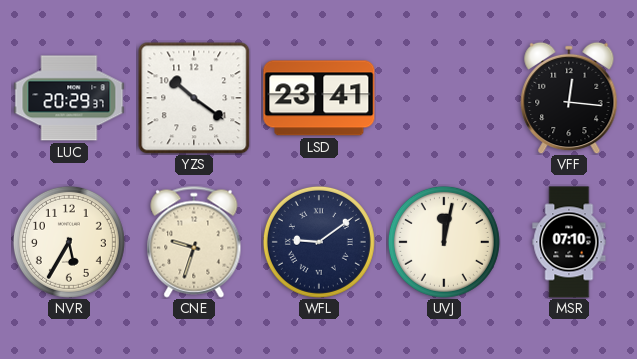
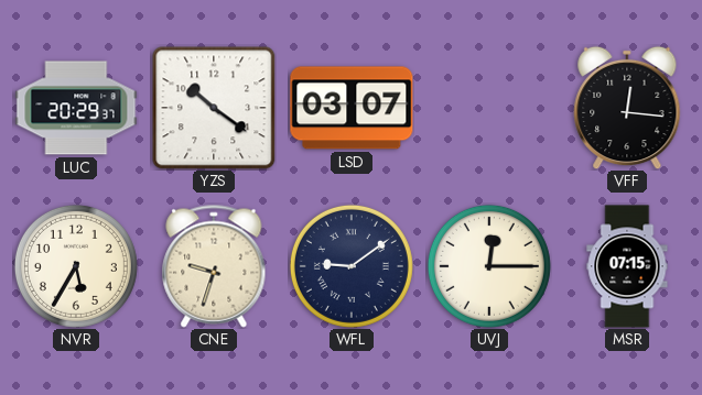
LSD: 23:41 -> 03:07 (352, 108)
UVJ: 12:02 -> 12:15 (489, 266)
MSR: 07:10 -> 07:15 (627, 266)
